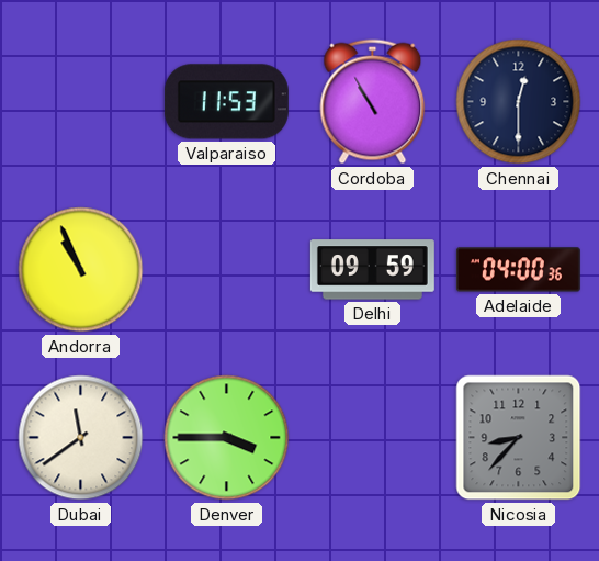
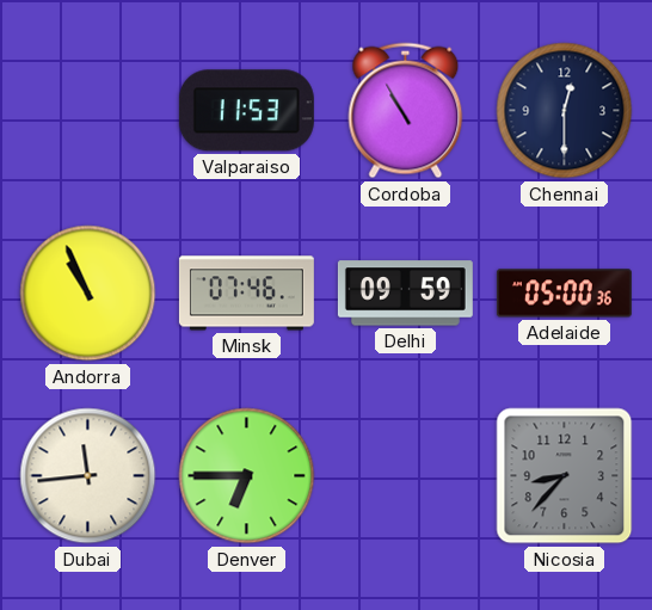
Minsk: none -> 07:46 (246, 294)
Adelaide: 04:00 -> 05:00 (564, 294)
Dubai: 11:39 -> 11:44 (88, 476)
Denver: 3:45 -> 6:45 (247, 476)
